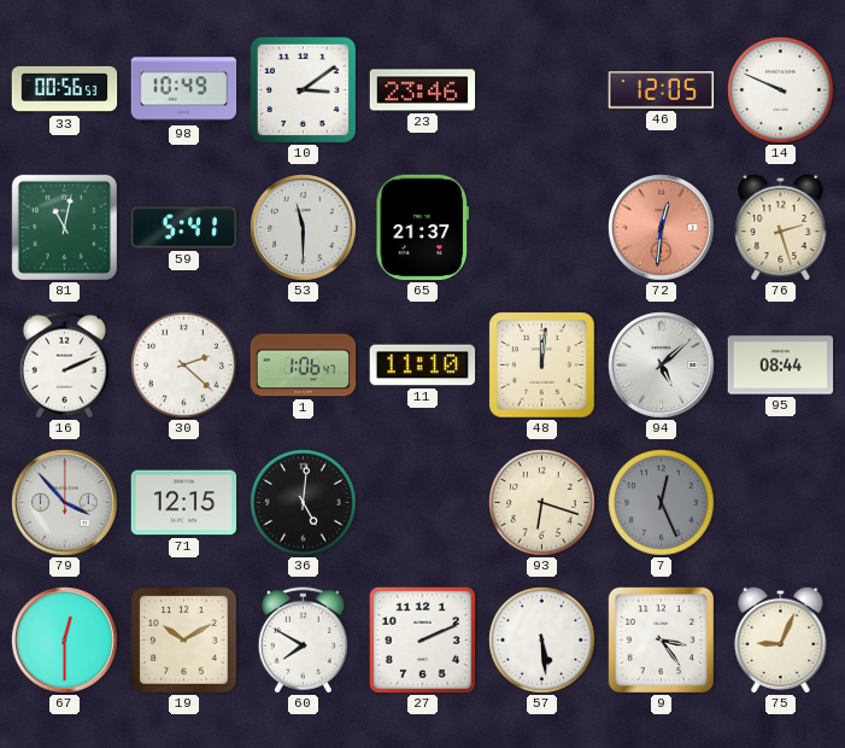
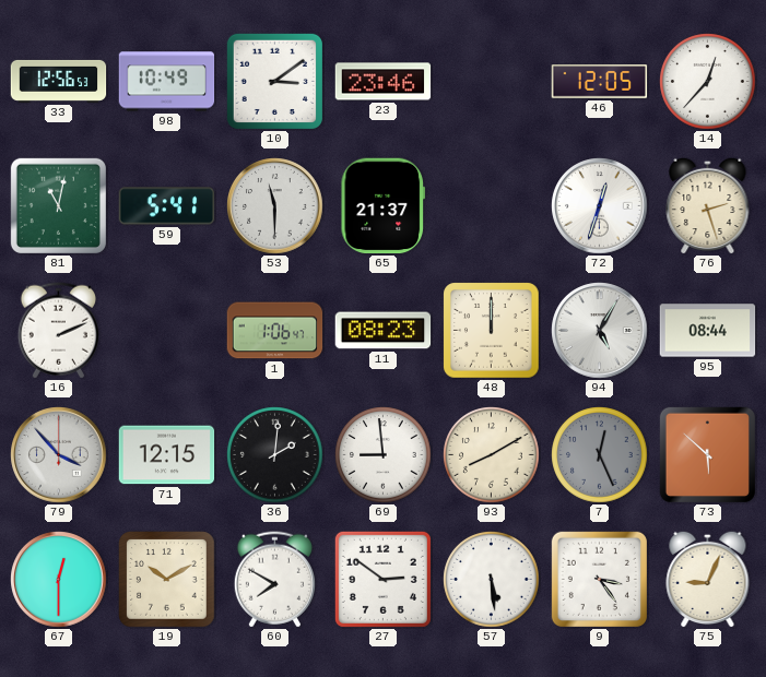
33: 00:56 -> 12:56 (59, 81)
14: 9:49 -> 12:37 (708, 82)
72: 12:31 -> 12:33 (600, 206)
72 dial: salmon -> white (600, 206)
30: 2:22 -> none (184, 366)
11: 11:10 -> 08:23 (384, 331)
48: 12:01 -> 12:00 (492, 331)
94: 5:08 -> 5:05 (600, 331)
36: 5:01 -> 2:01 (275, 455)
69: none -> 8:59 (384, 455)
93: 6:18 -> 8:10 (492, 455)
73: none -> 5:52 (707, 454)
27: 2:11 -> 2:51 (382, 579)
